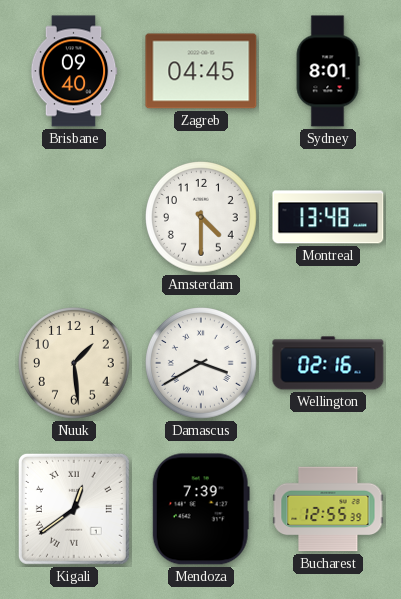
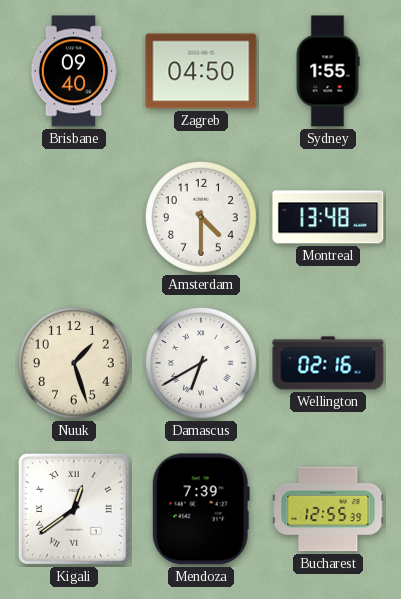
Zagreb: 04:45 -> 04:50 (201, 71)
Sydney: 8:01 -> 1:55 (328, 71)
Nuuk: 1:29 -> 1:27 (75, 364)
Damascus: 3:40 -> 6:40 (202, 364)
